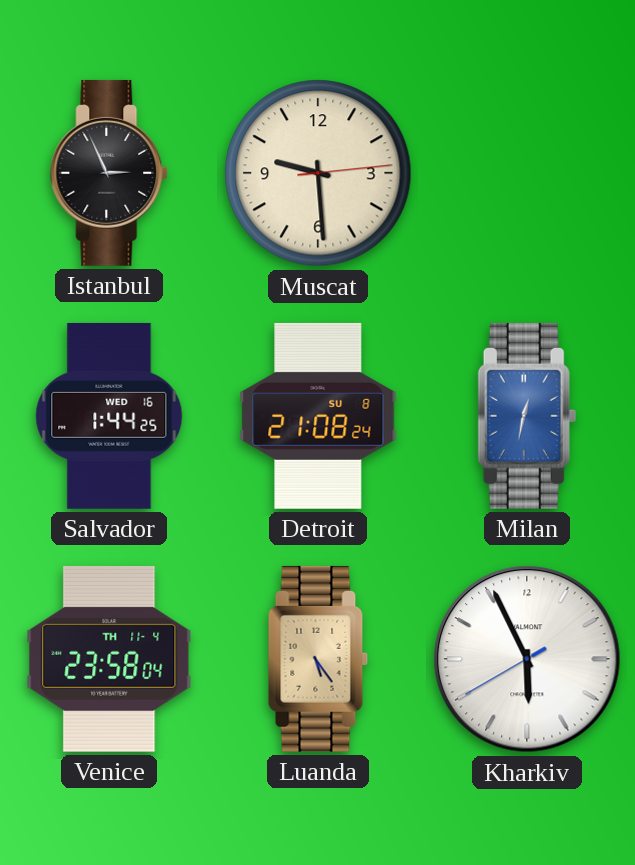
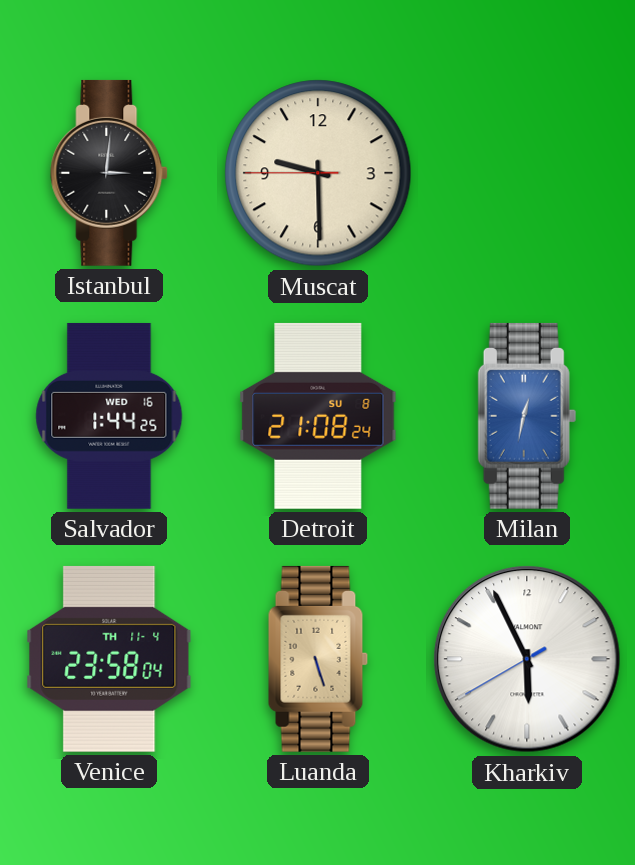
Istanbul: 2:56 -> 3:01 (110, 173)
Muscat: 9:29:14 -> 9:29:45 (318, 173)
Luanda: 5:24 -> 5:27 (318, 659)
